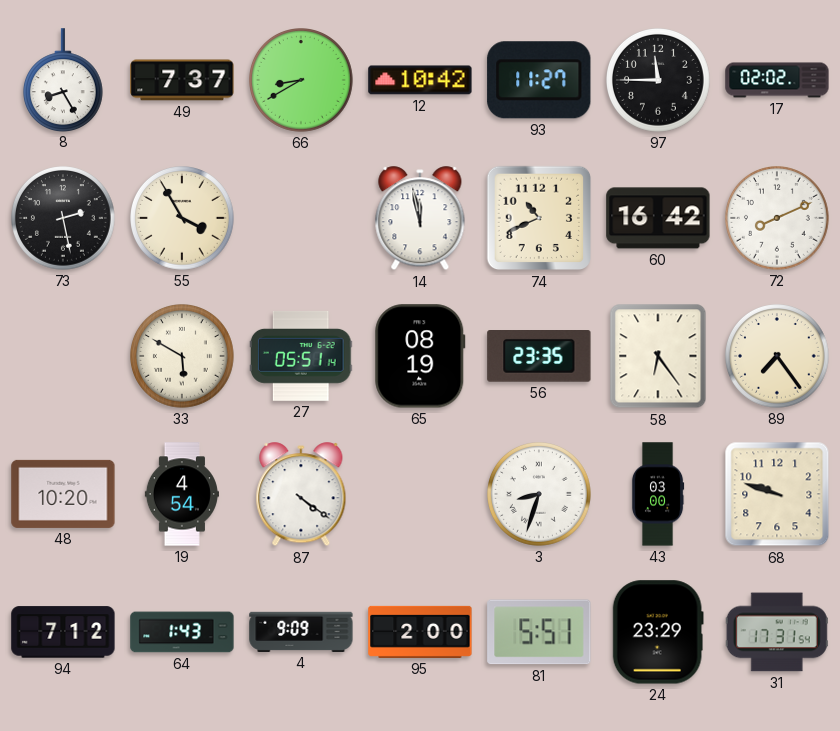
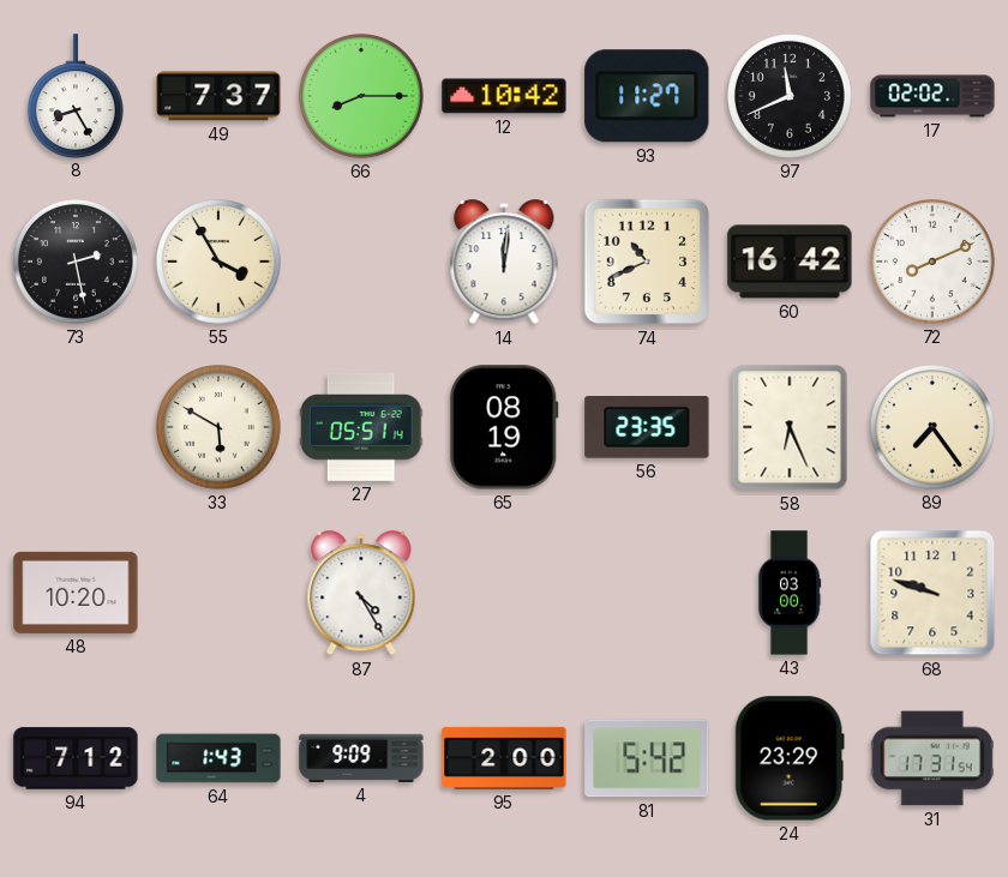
66: 8:40 -> 8:15 (362, 97)
97: 11:45 -> 11:41 (791, 97)
14: 11:58 -> 12:01 (504, 263)
58: 6:24 -> 6:26 (790, 427)
19: 4:54 -> none (182, 494)
87: 4:21 -> 4:25 (361, 594)
3: 8:33 -> none (540, 495)
81: 5:51 -> 5:42 (647, 758)
